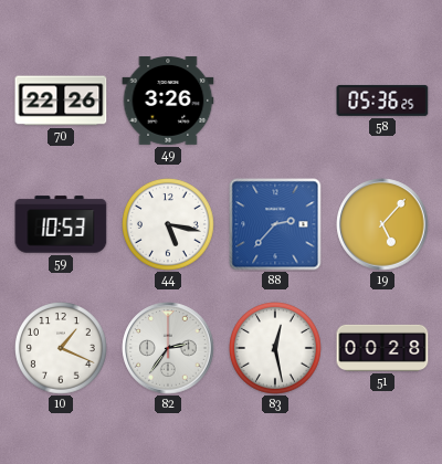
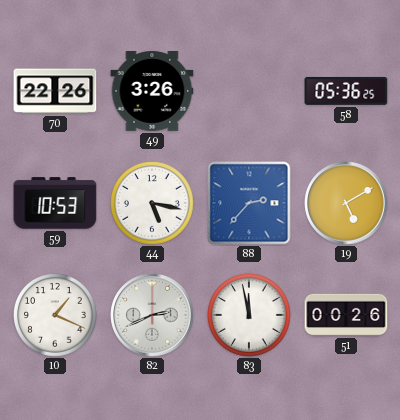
19: 5:07 -> 5:10 (346, 203)
82: 2:36 -> 2:41 (152, 315)
83: 12:28 -> 11:58 (250, 316)
51: 00:28 -> 00:26 (346, 315)
